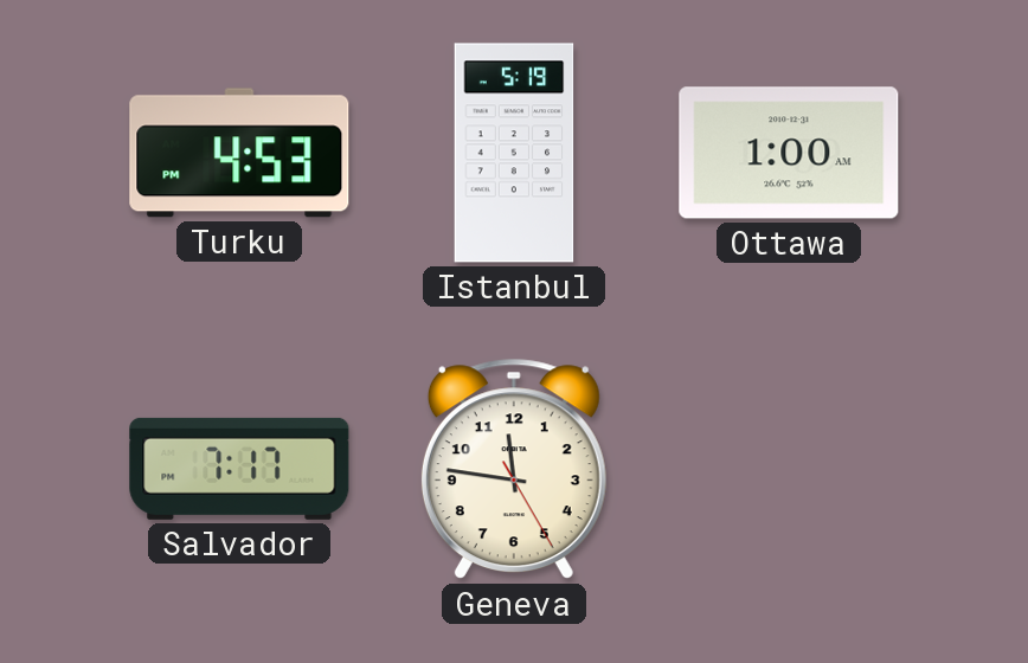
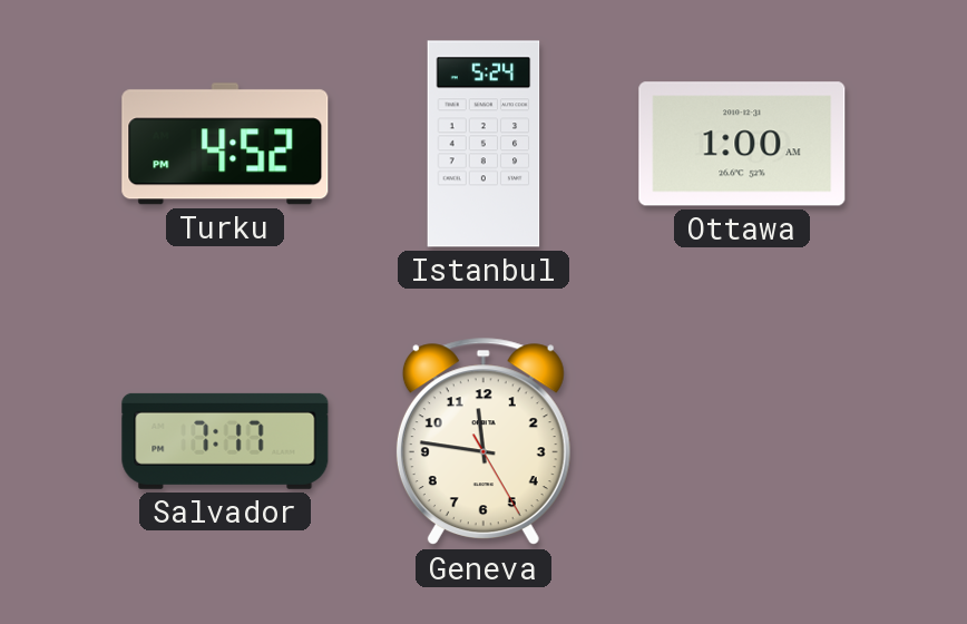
Turku: 4:53 -> 4:52 (225, 144)
Istanbul: 5:19 -> 5:24 (484, 144)
